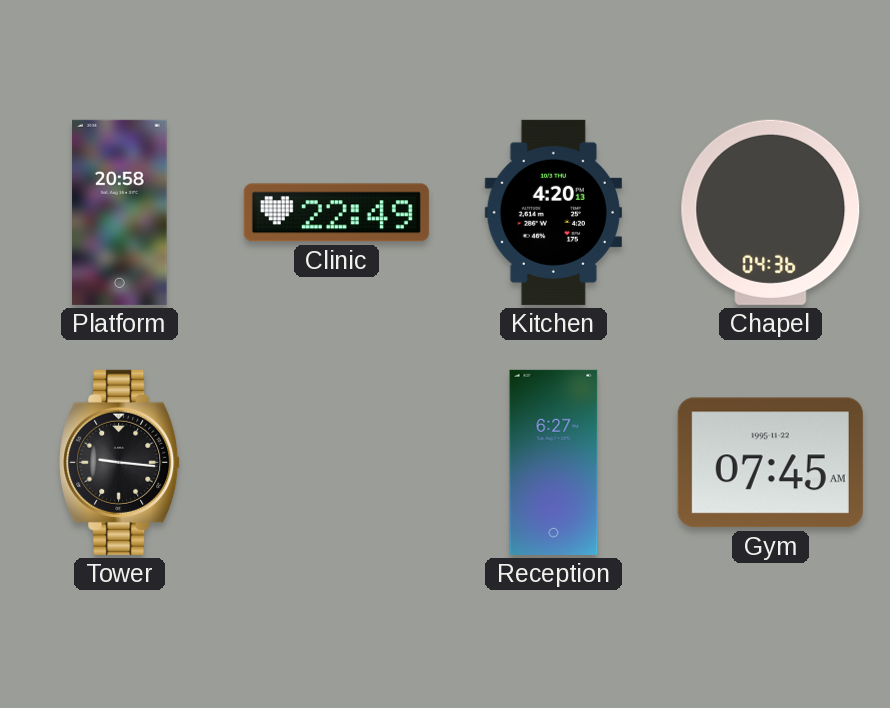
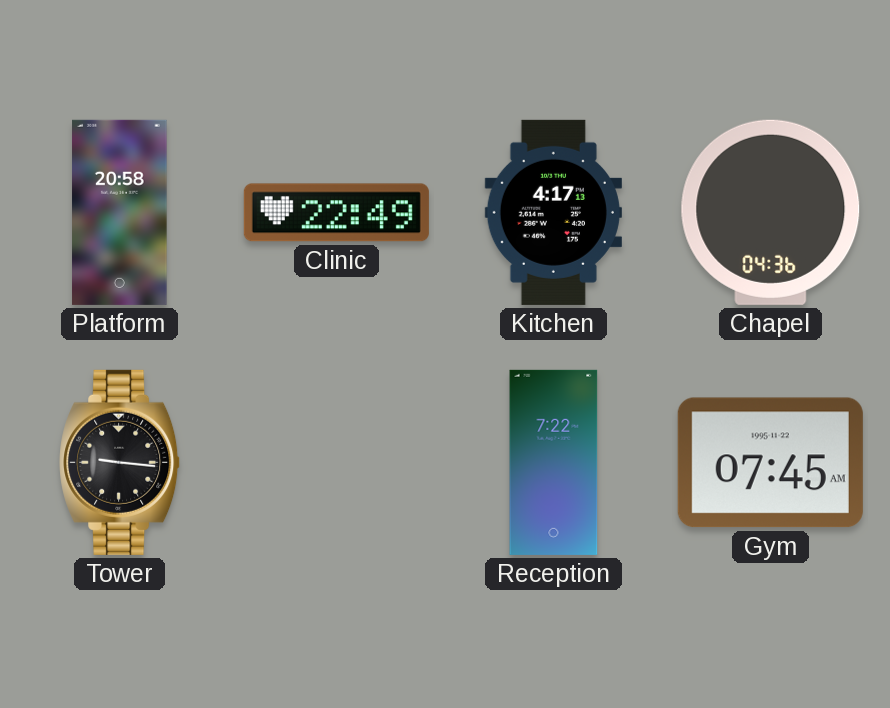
Kitchen: 4:20 -> 4:17 (553, 212)
Reception: 6:27 -> 7:22 (554, 462)
